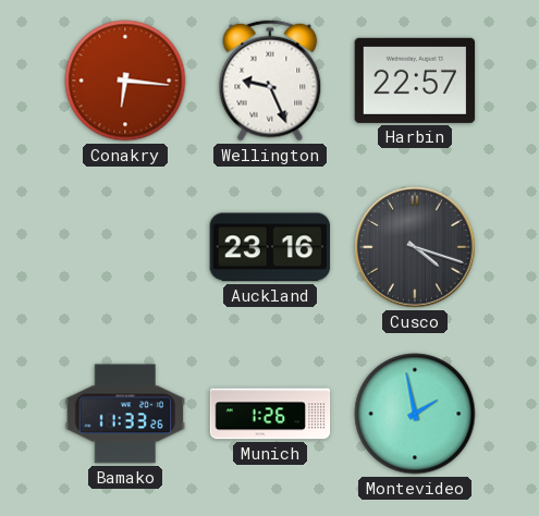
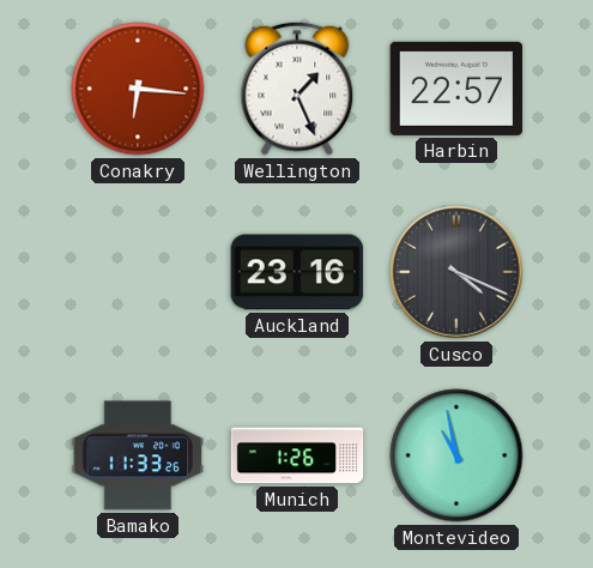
Wellington: 9:26 -> 1:26 (297, 89)
Cusco: 4:18 -> 4:19 (456, 272)
Montevideo: 1:58 -> 10:58 (456, 455)
